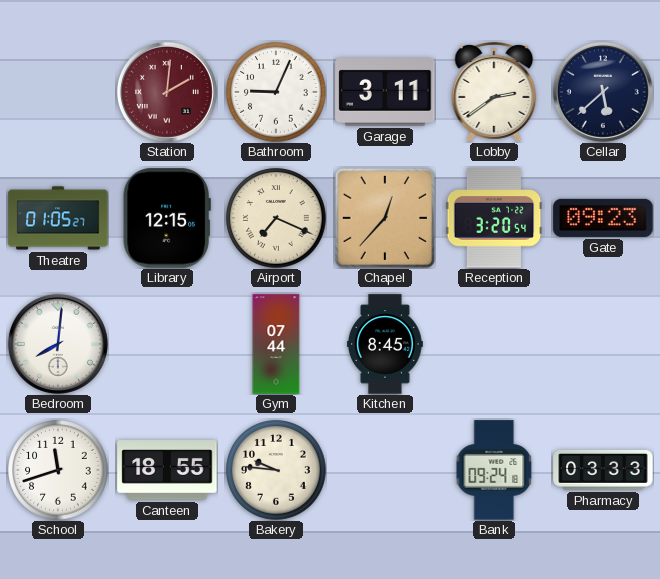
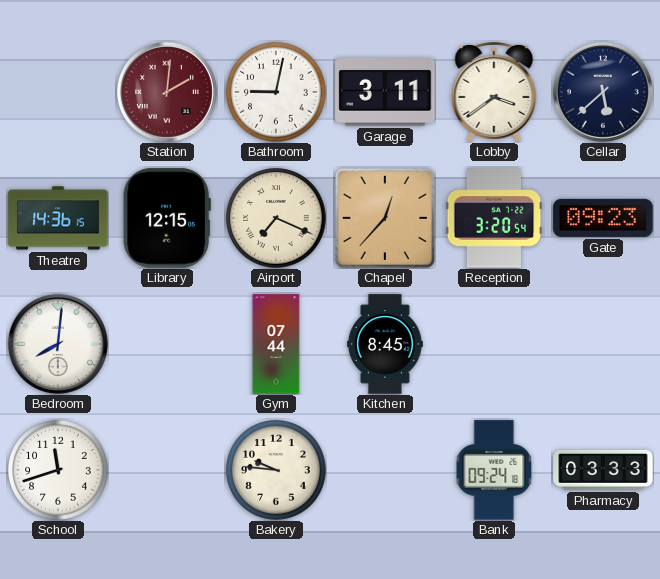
Bathroom: 9:04 -> 9:02 (276, 92)
Lobby: 2:39 -> 3:39 (494, 93)
Theatre: 01:05 -> 14:36 (58, 218)
Canteen: 18:55 -> none (167, 470)
